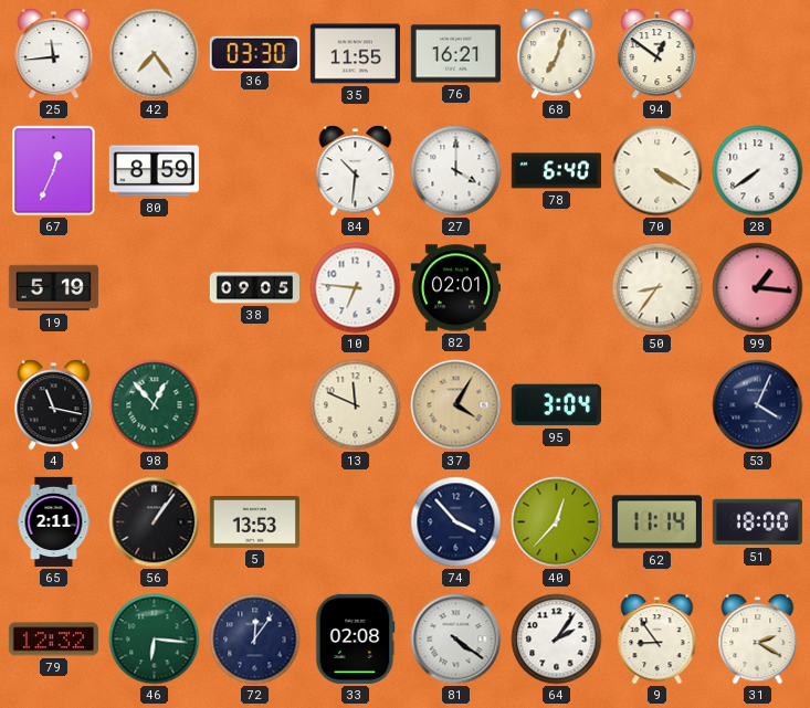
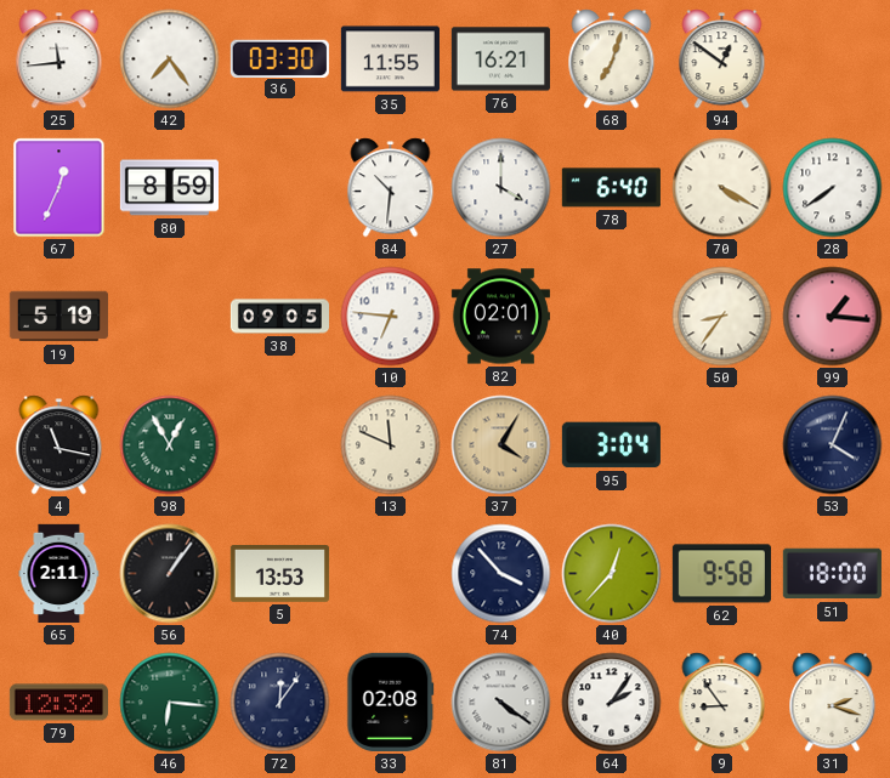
98: 12:53 -> 12:55 (170, 445)
62: 11:14 -> 9:58 (721, 574)
31: 2:20 -> 2:18 (833, 703)
